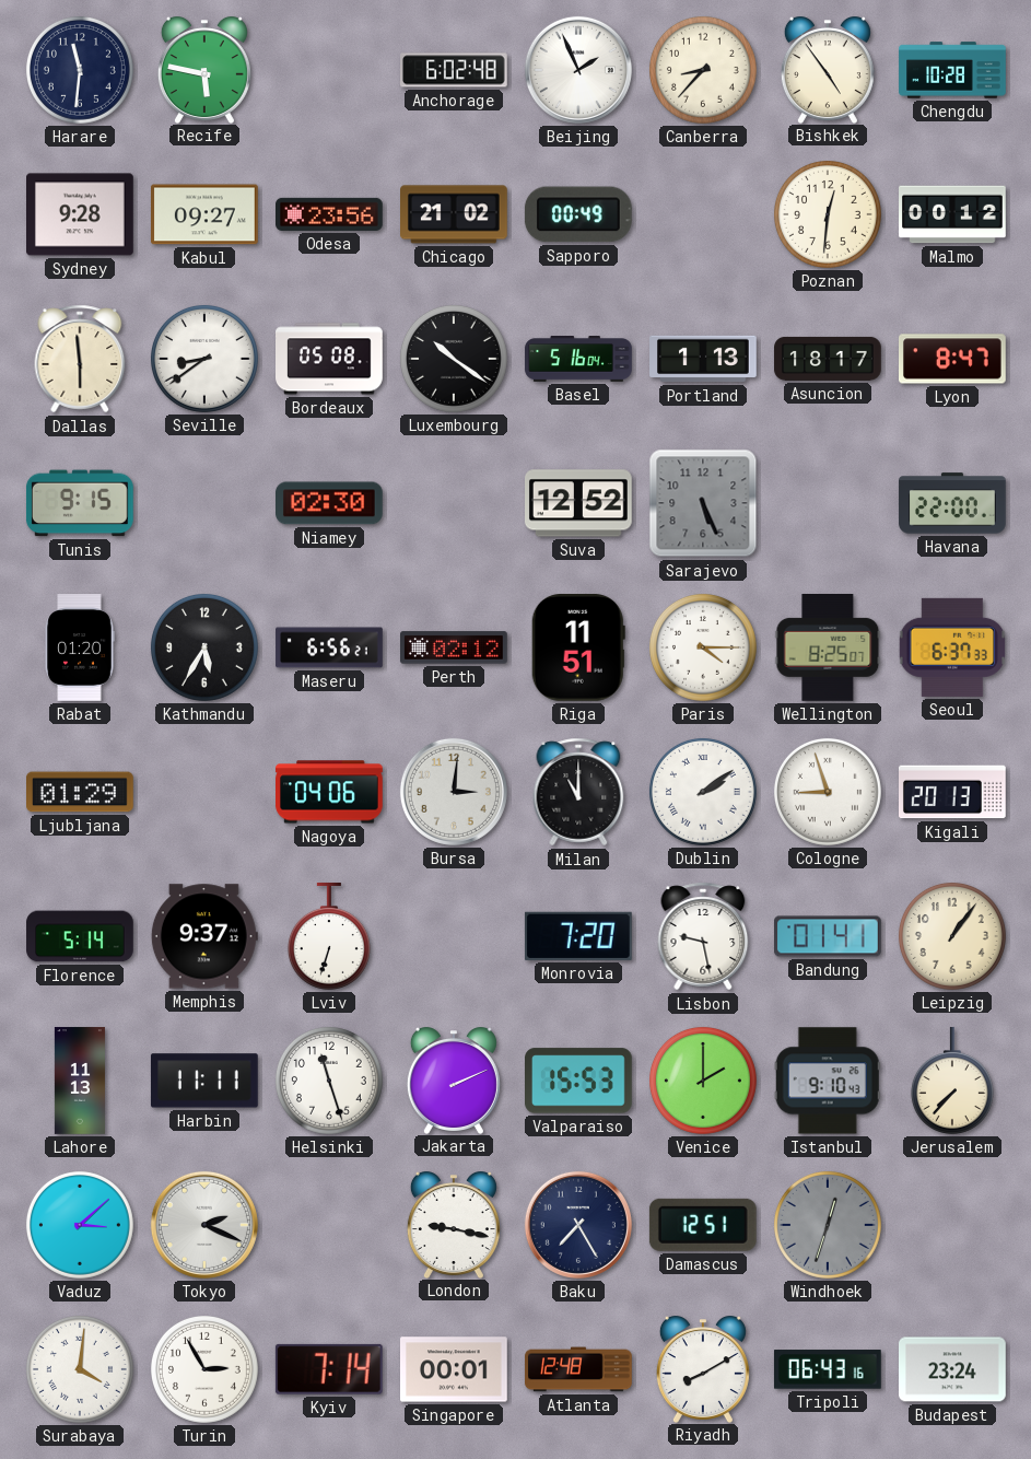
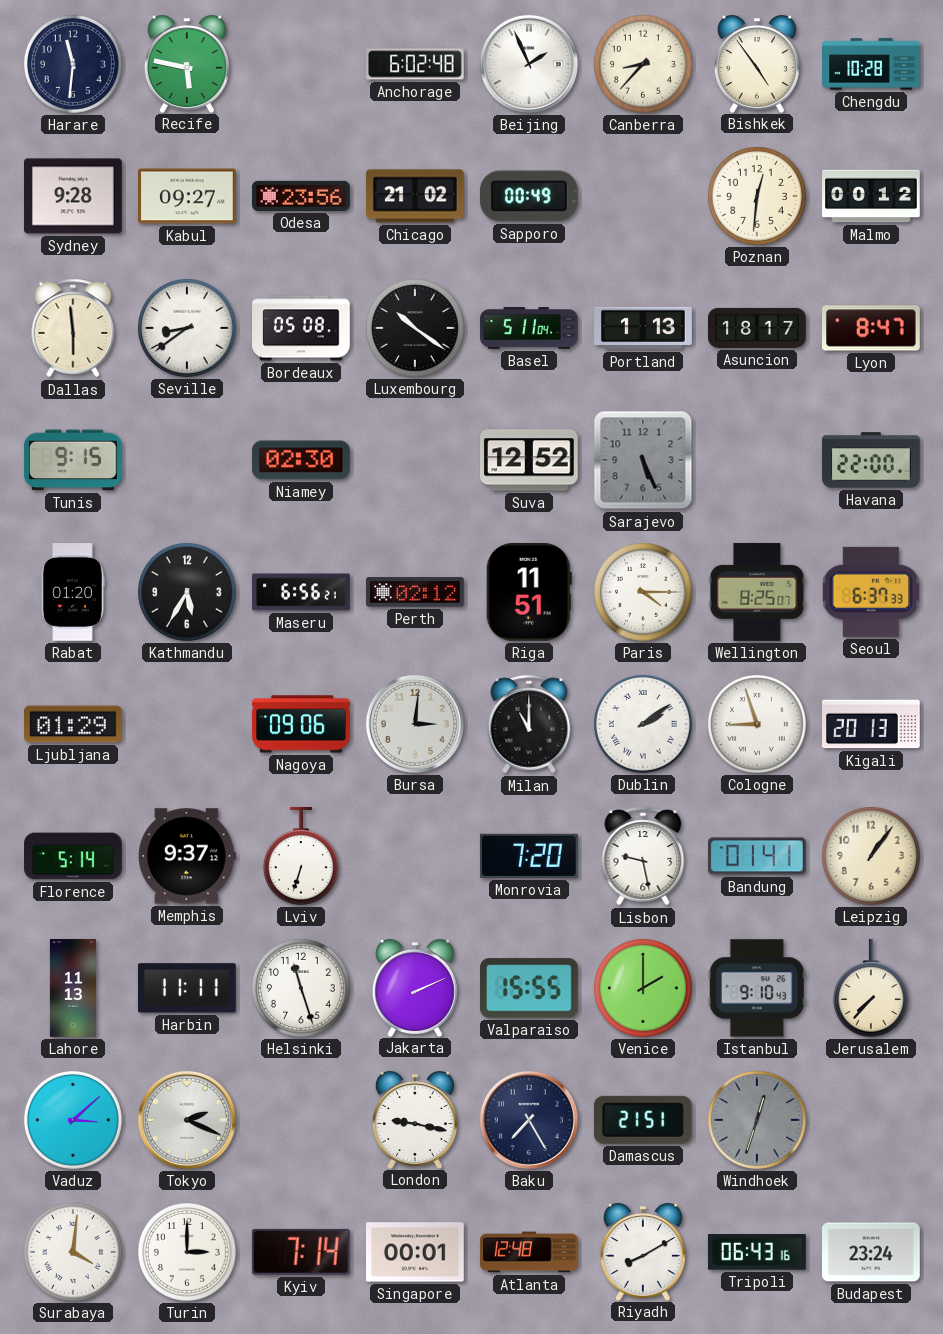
Basel: 5:16 -> 5:11 (529, 329)
Nagoya: 04:06 -> 09:06 (302, 724)
Valparaiso: 15:53 -> 15:55 (530, 988)
Damascus: 12:51 -> 21:51 (643, 1120)
Turin: 2:55 -> 3:00 (187, 1252)
